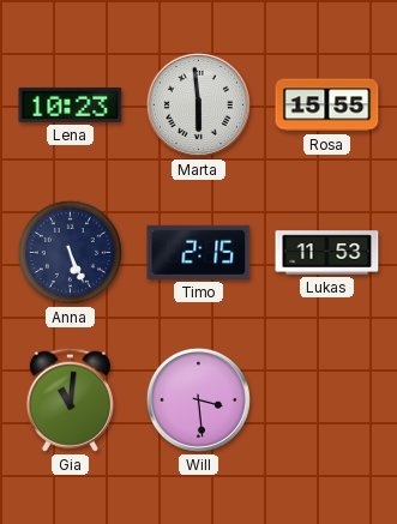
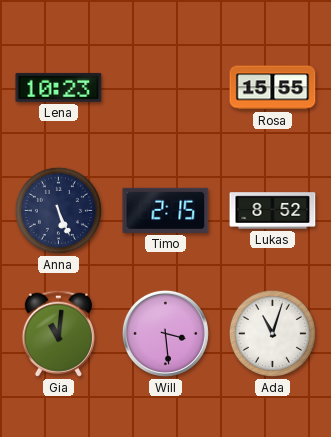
Marta: 5:59 -> none (198, 104)
Lukas: 11:53 -> 8:52 (273, 211)
Ada: none -> 11:03 (272, 333)
